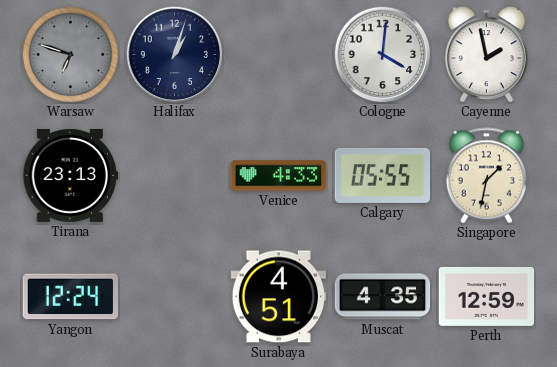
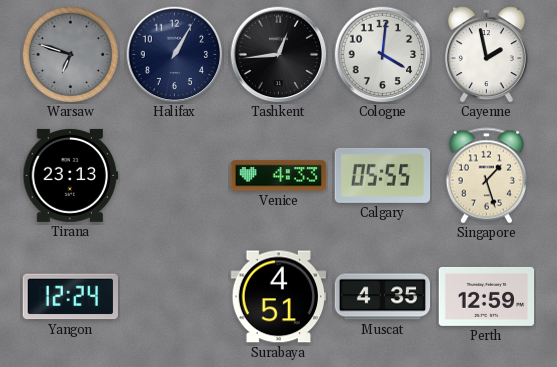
Halifax: 1:03 -> 1:05 (175, 55)
Tashkent: none -> 12:44 (279, 55)
Singapore: 1:32 -> 1:27 (486, 176)
